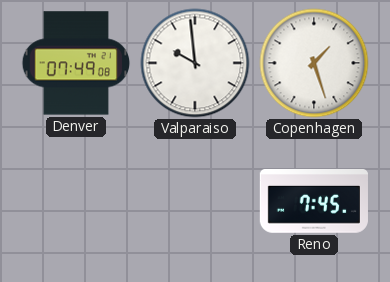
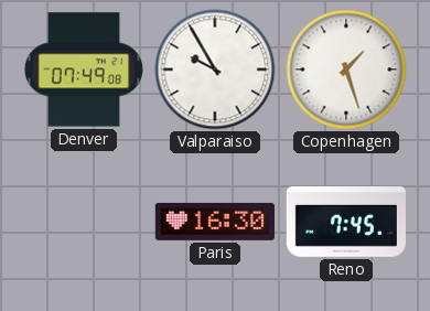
Valparaiso: 9:59 -> 9:55 (215, 69)
Paris: none -> 16:30 (215, 222)
